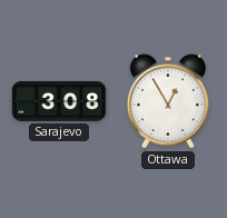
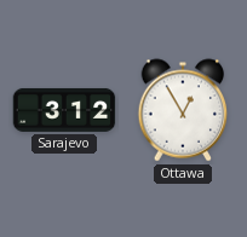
Sarajevo: 3:08 -> 3:12 (64, 110)
